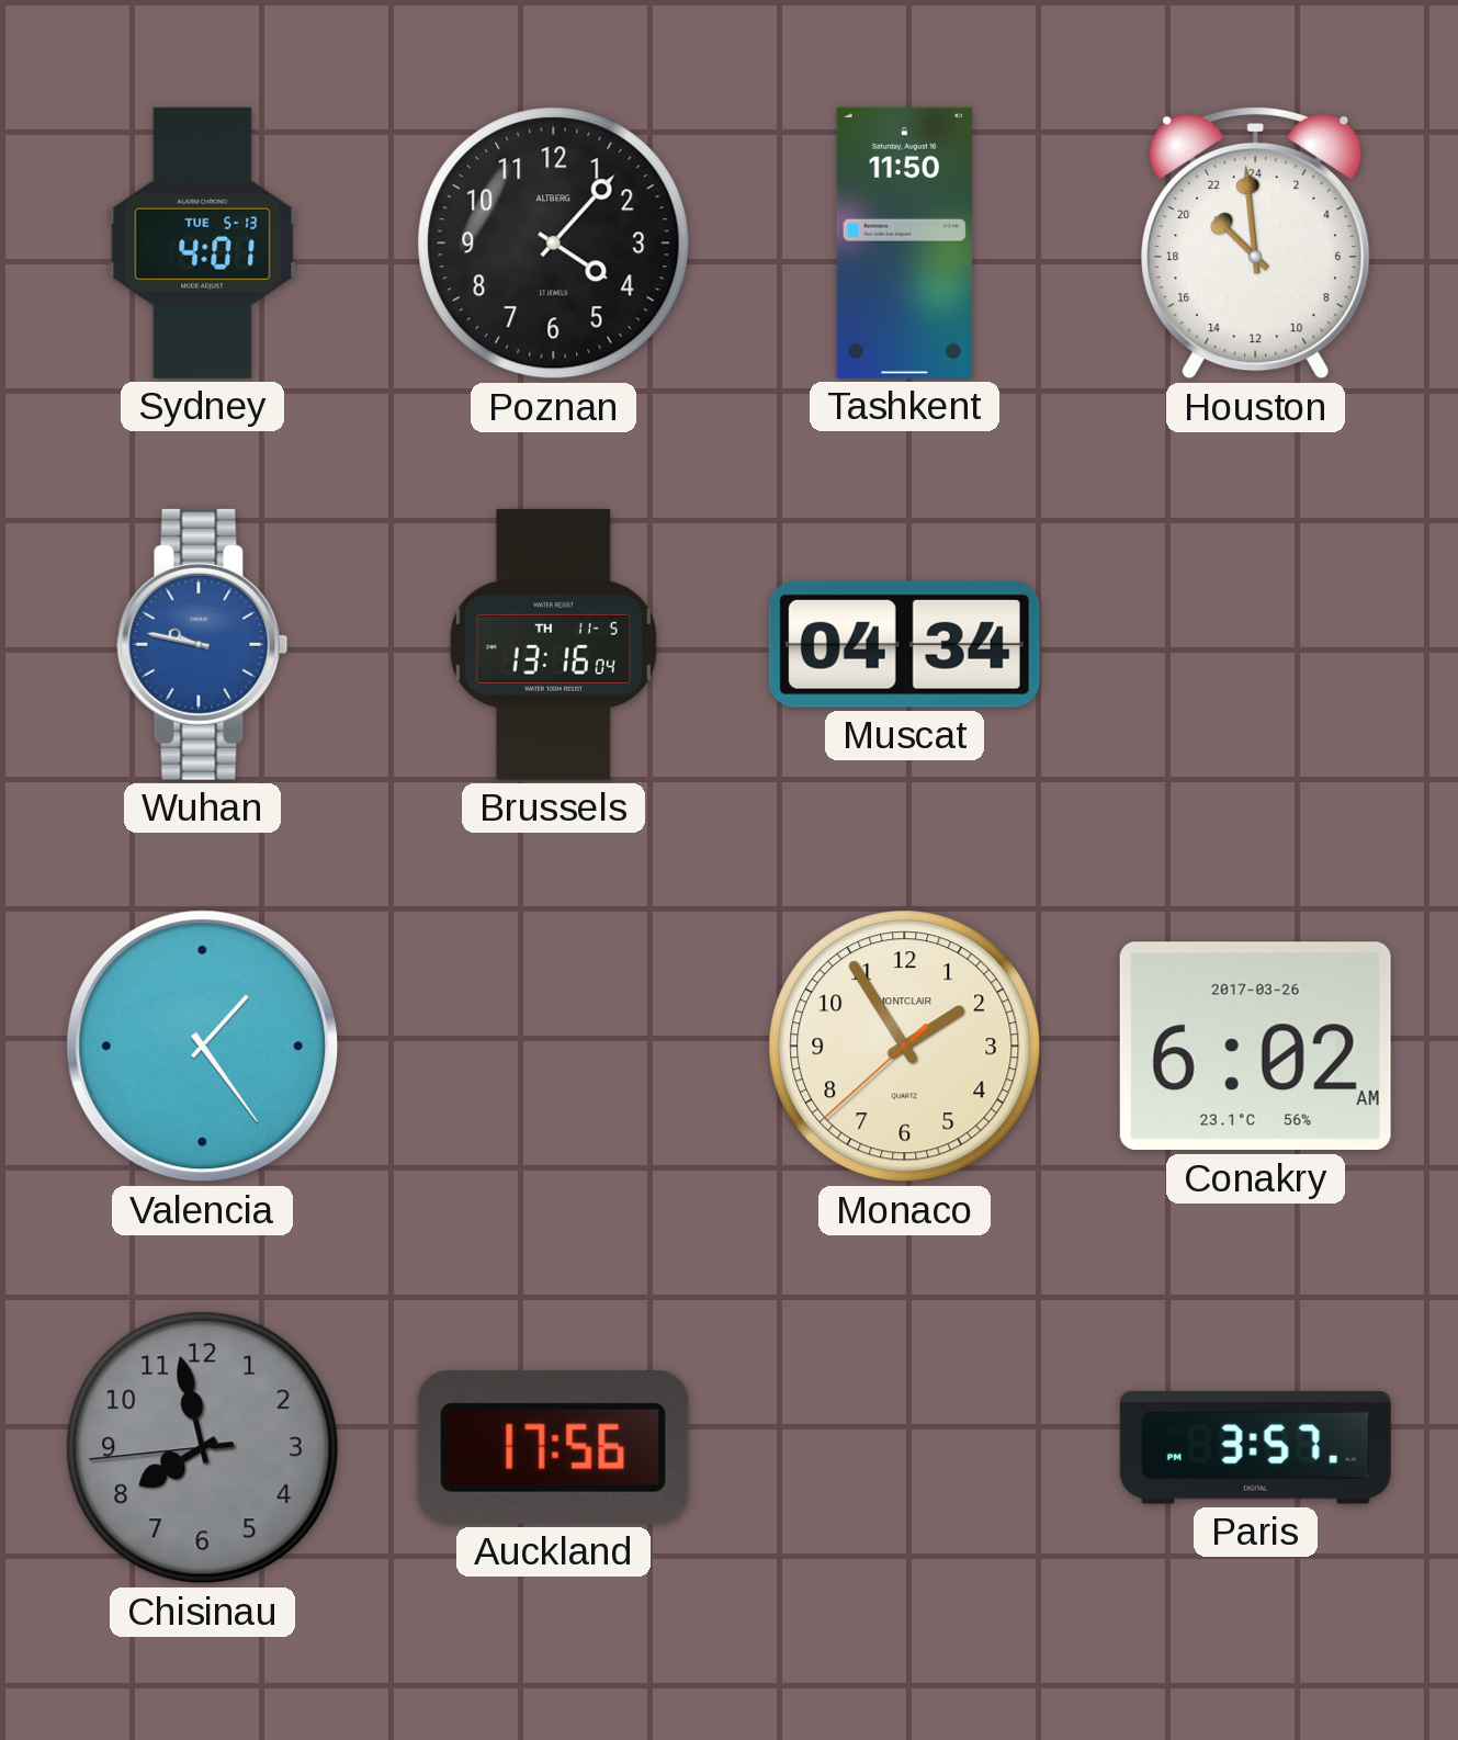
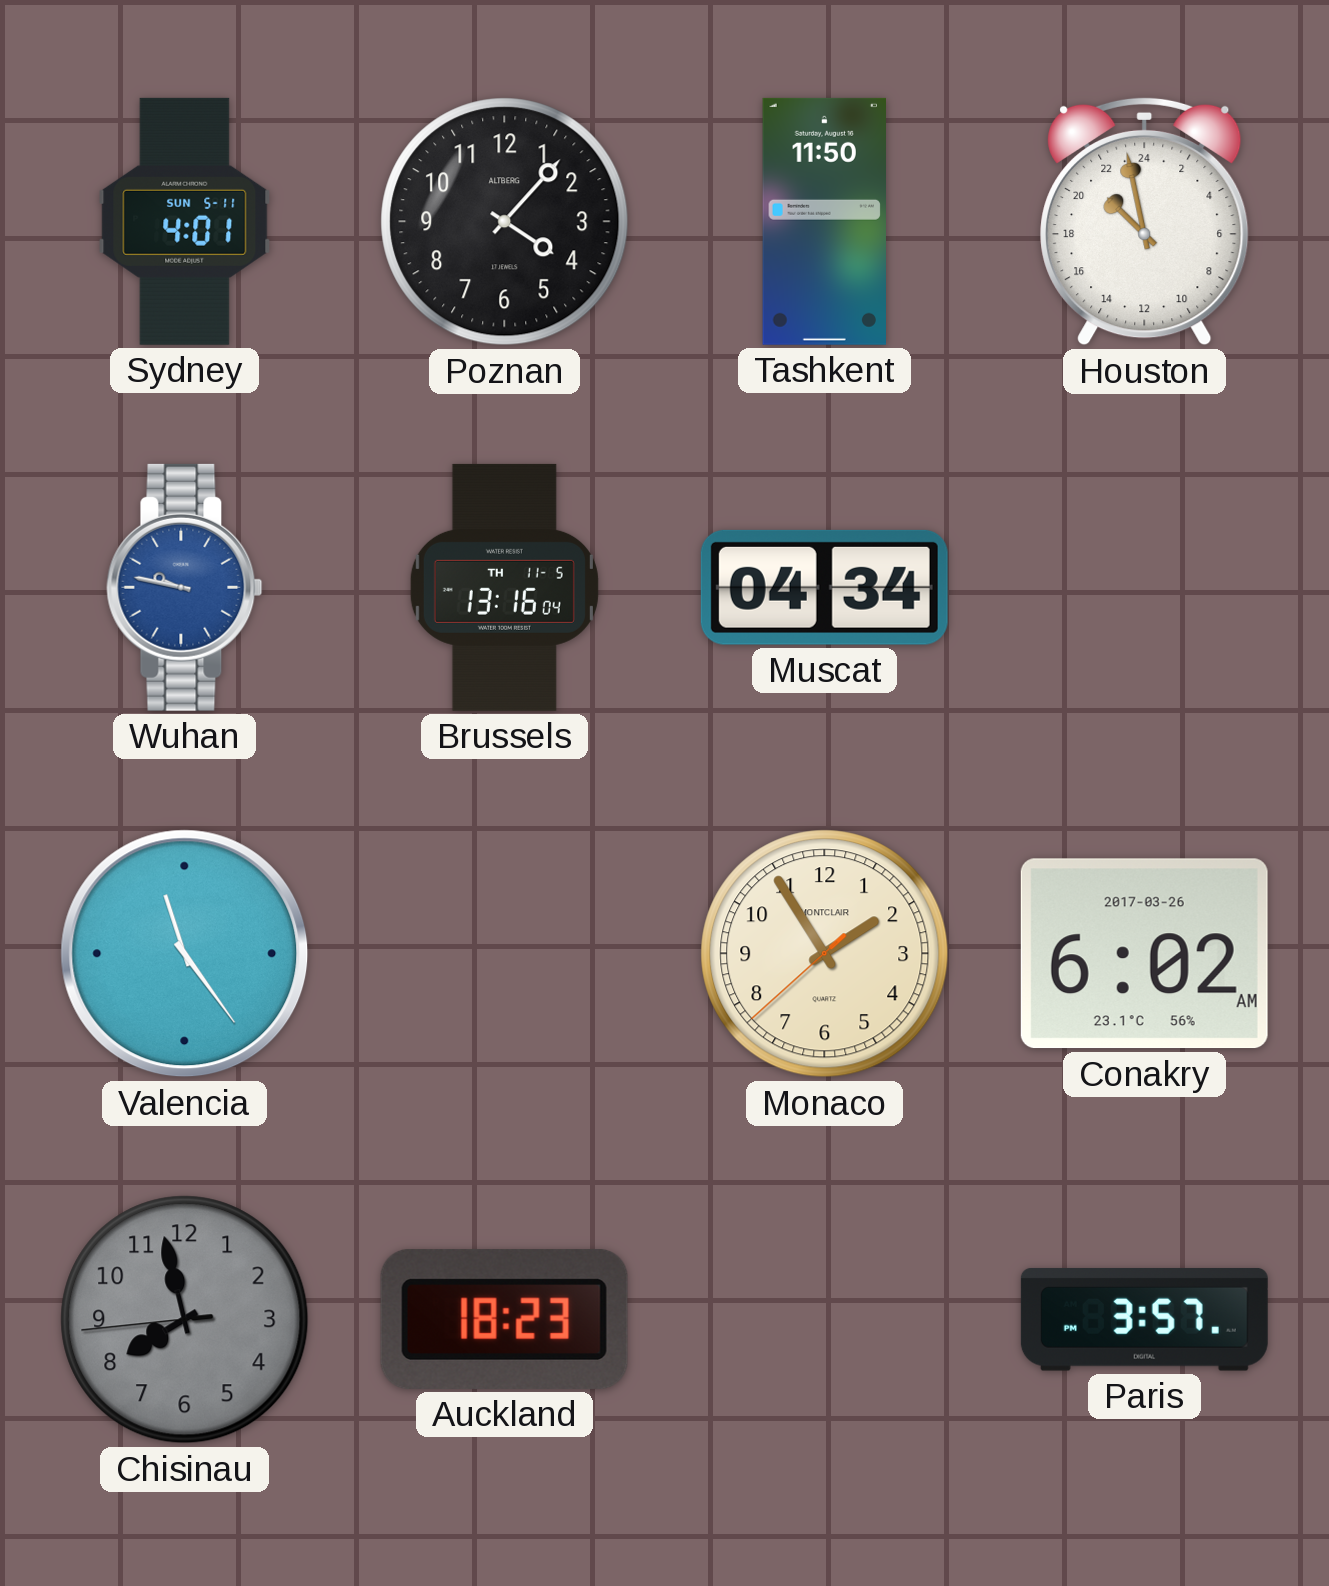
Sydney date: TUE 5-13 -> SUN 5-11 (185, 221)
Houston: 20:59 -> 20:58 (1145, 221)
Valencia: 1:24 -> 11:24 (185, 954)
Auckland: 17:56 -> 18:23 (504, 1319)
